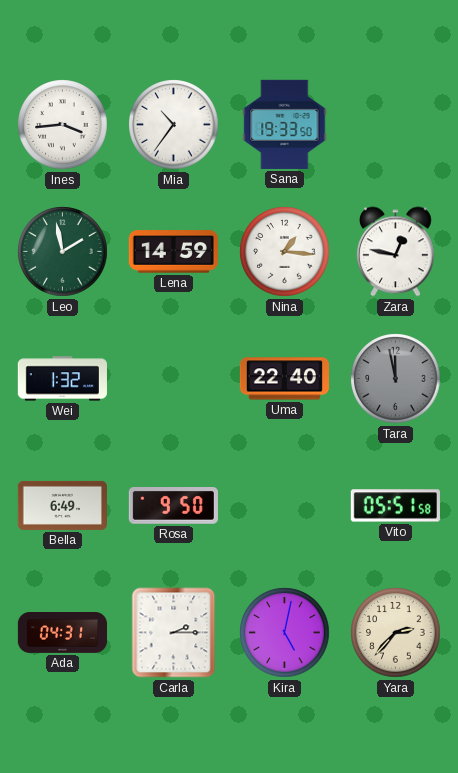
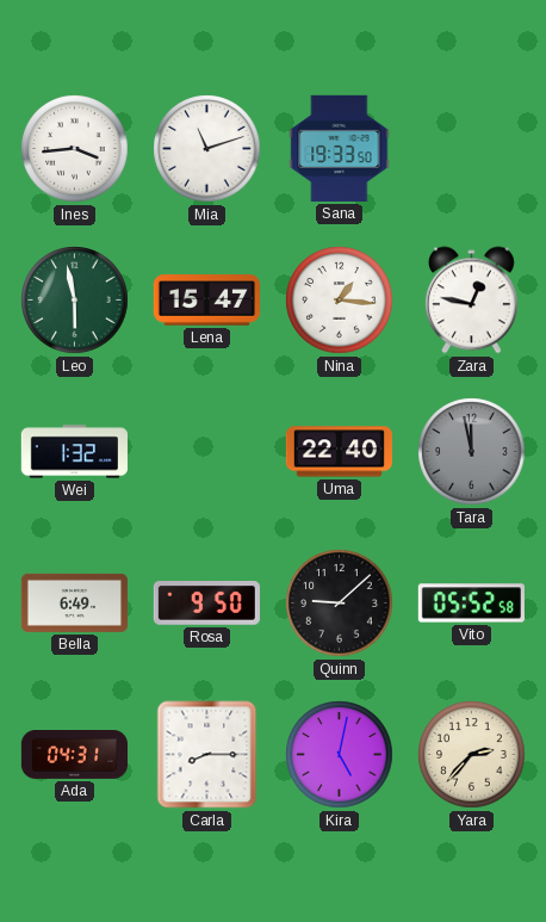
Mia: 10:36 -> 11:12 (207, 149)
Leo: 1:58 -> 5:58 (75, 301)
Lena: 14:59 -> 15:47 (206, 301)
Quinn: none -> 9:08 (340, 604)
Vito: 05:51 -> 05:52 (471, 604)
Carla: 2:15 -> 8:15 (207, 755)
